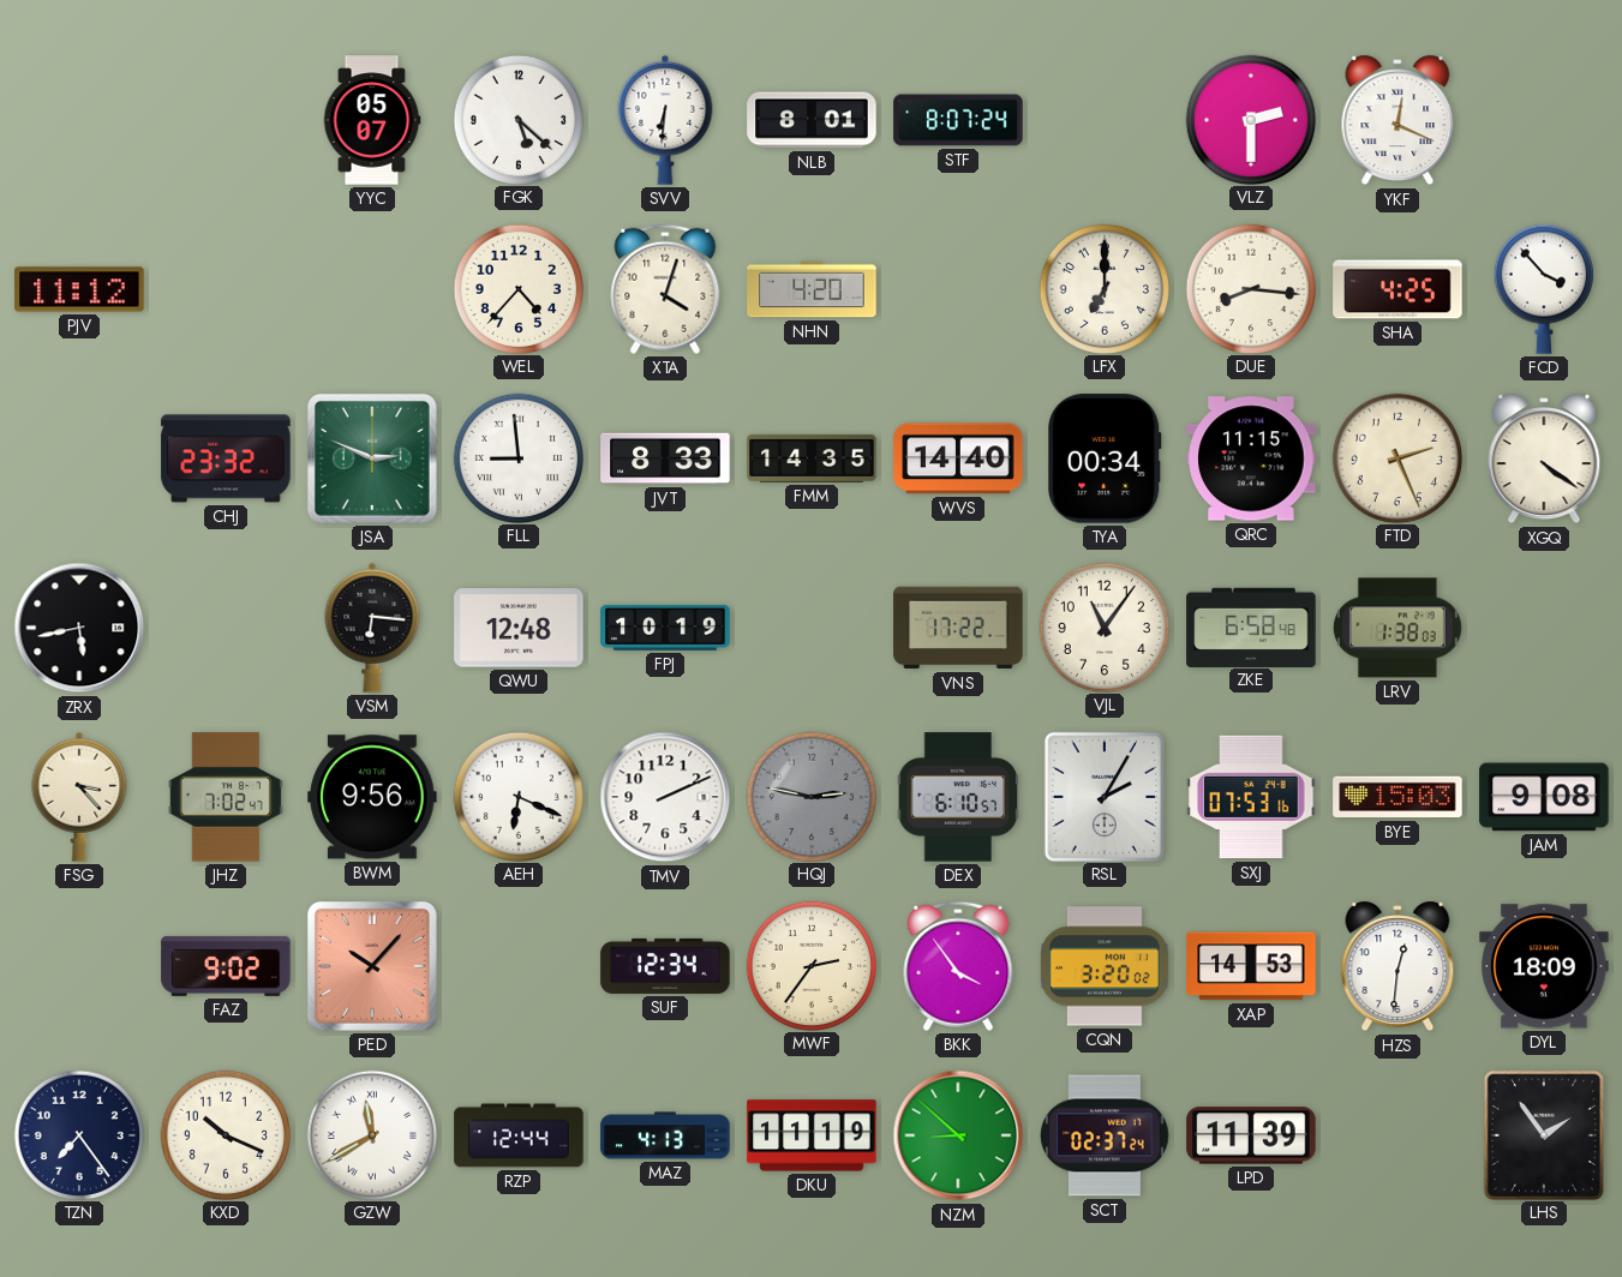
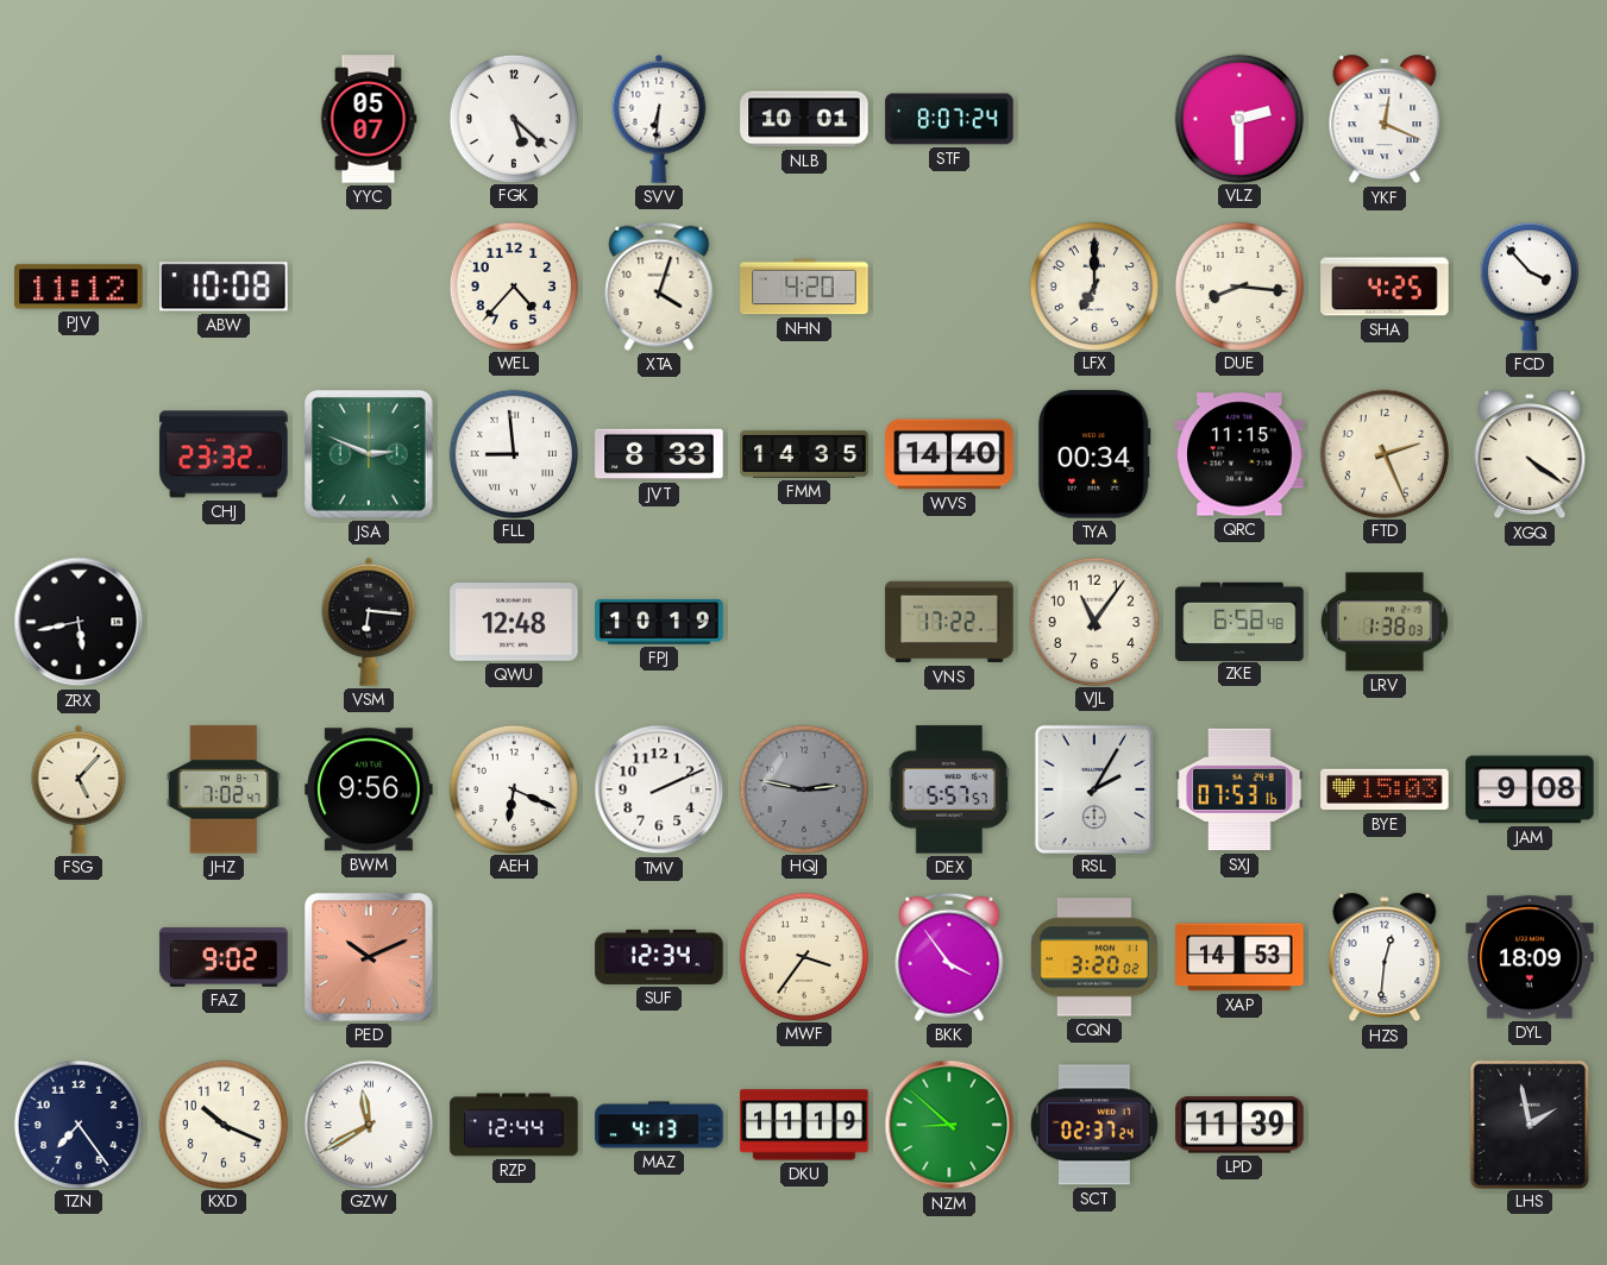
NLB: 8:01 -> 10:01 (804, 119)
ABW: none -> 10:08 (224, 287)
FSG: 3:23 -> 5:07 (79, 789)
DEX: 6:10 -> 5:57 (949, 789)
PED: 10:07 -> 10:11 (369, 957)
MWF: 2:36 -> 3:36 (803, 956)
LHS: 1:54 -> 1:58 (1528, 1124)
